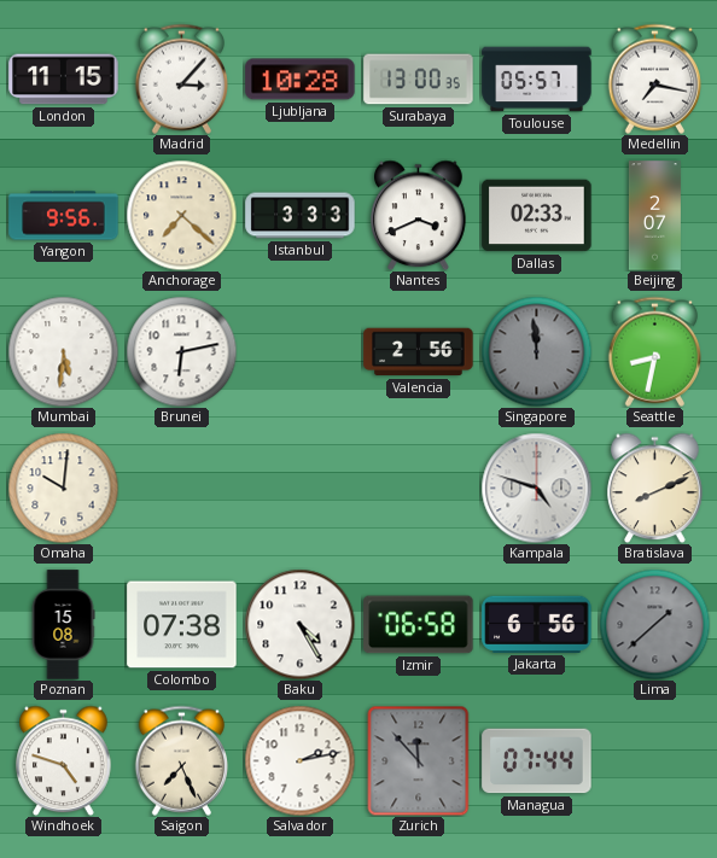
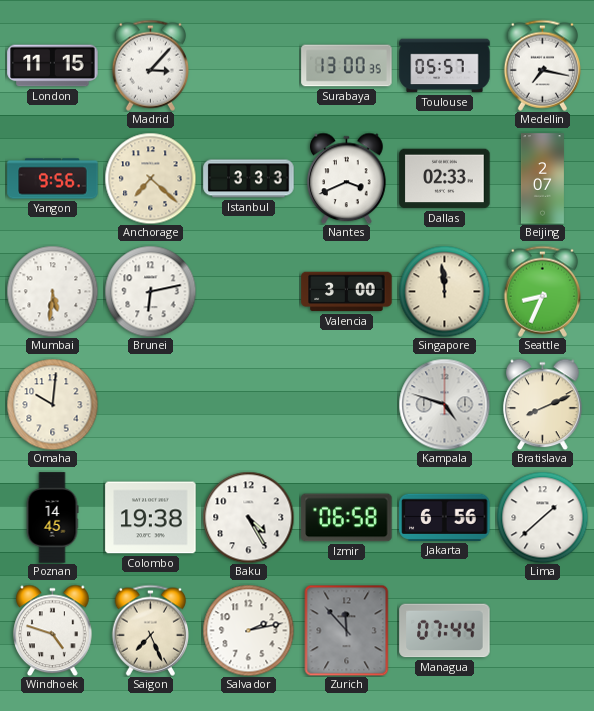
Ljubljana: 10:28 -> none (301, 80)
Valencia: 2:56 -> 3:00 (347, 292)
Singapore dial: grey -> cream (444, 291)
Seattle: 8:32 -> 8:34 (542, 291)
Poznan: 15:08 -> 14:45 (52, 518)
Colombo: 07:38 -> 19:38 (151, 518)
Lima dial: grey -> white (542, 517)
